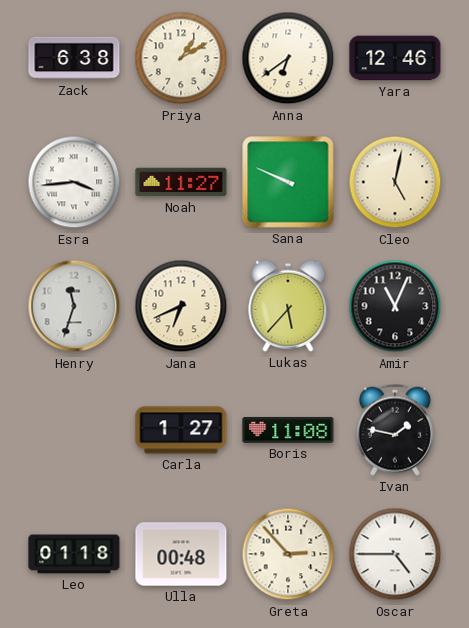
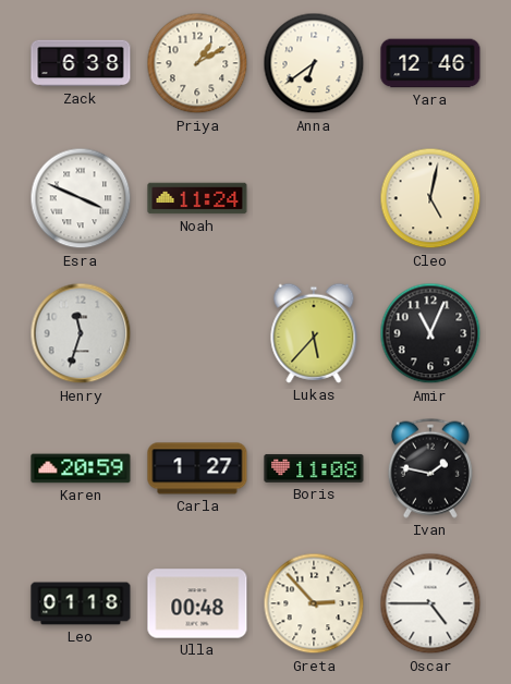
Esra: 3:44 -> 3:49 (81, 198)
Noah: 11:27 -> 11:24 (197, 198)
Sana: 9:49 -> none (288, 182)
Jana: 6:41 -> none (181, 306)
Karen: none -> 20:59 (81, 468)
